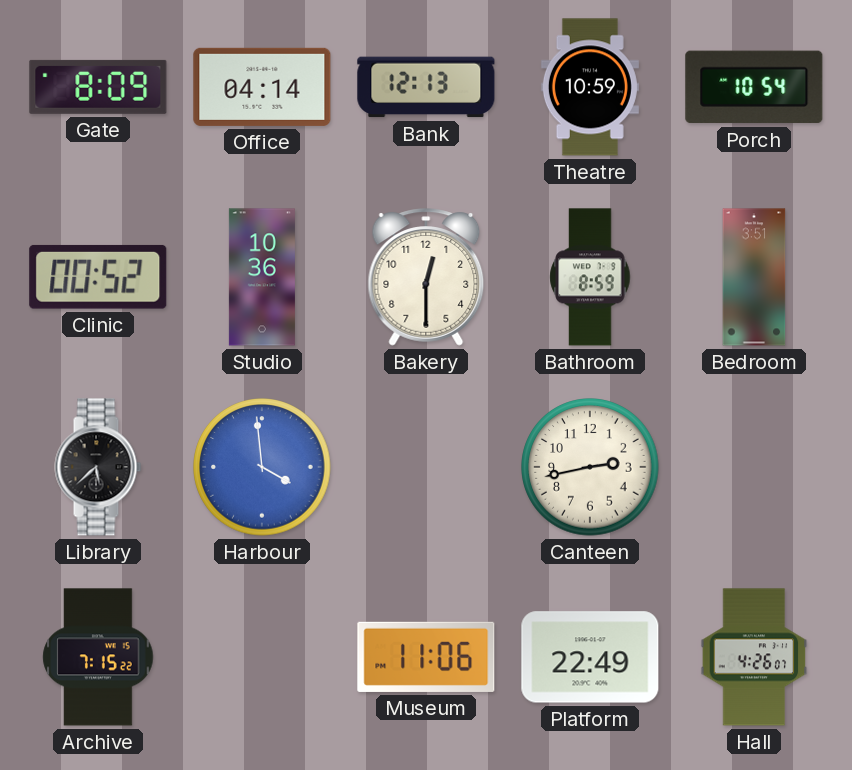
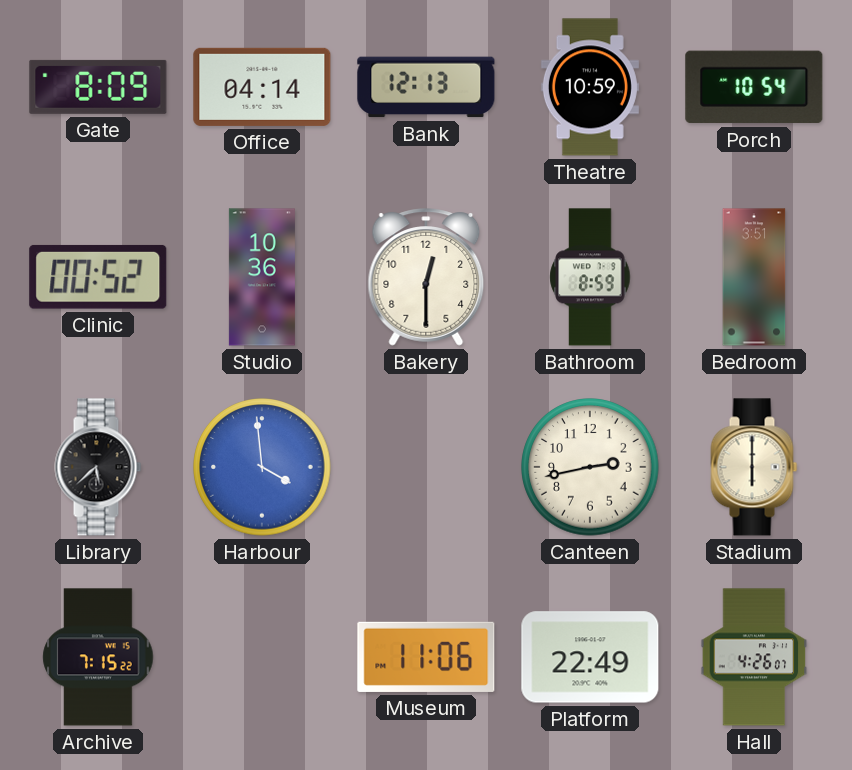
Stadium: none -> 6:00 (754, 467)
